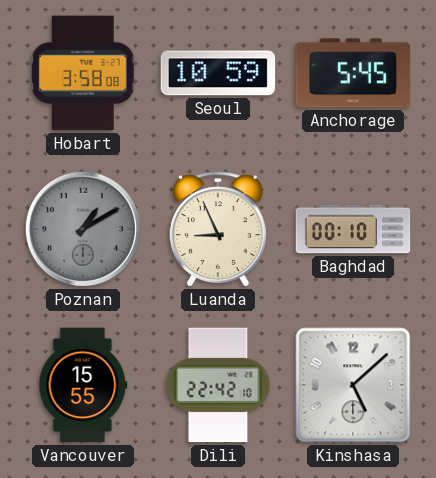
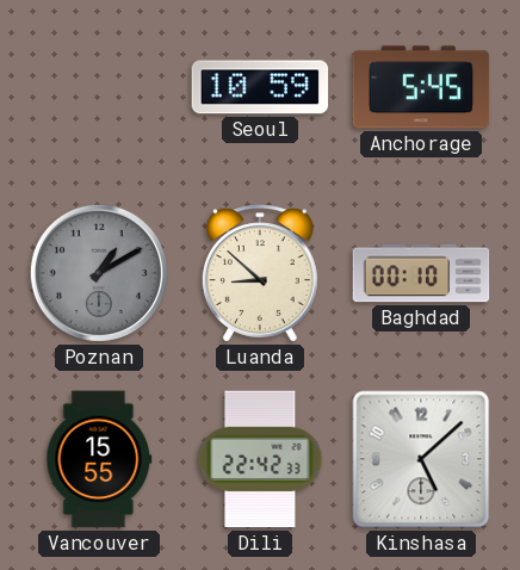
Hobart: 3:58 -> none (83, 73)
Luanda: 8:56 -> 8:52 (260, 273)
Dili: 22:42:10 -> 22:42:33 (260, 459)
